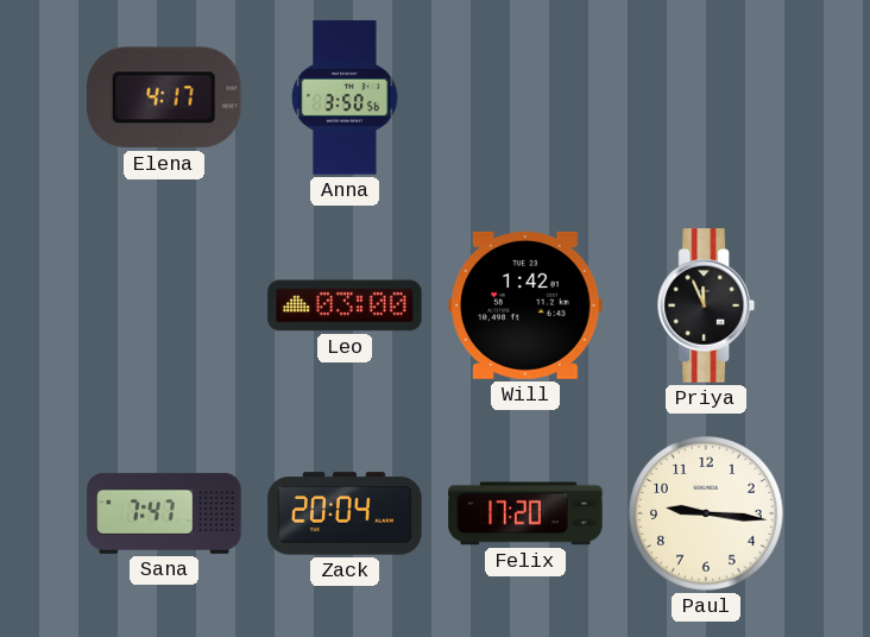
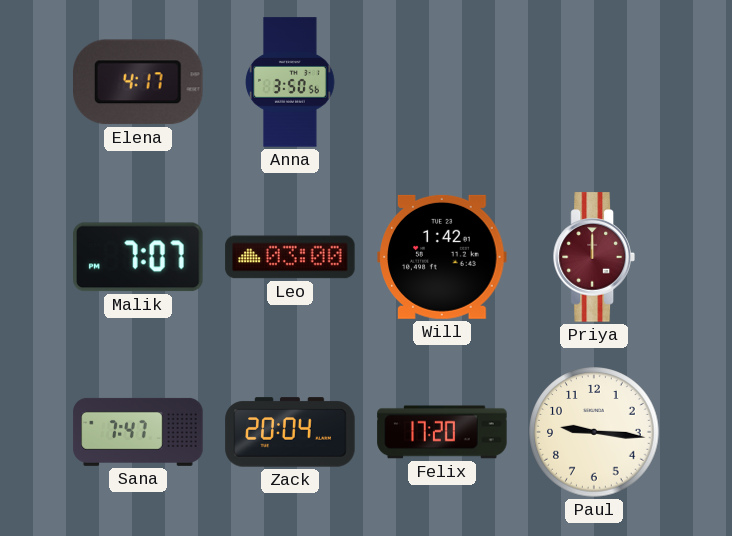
Malik: none -> 7:07 (139, 257)
Priya: 11:56 -> 12:00 (594, 257)
Priya dial: black -> burgundy (594, 257)
